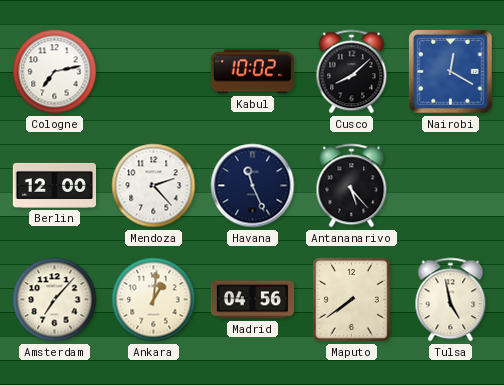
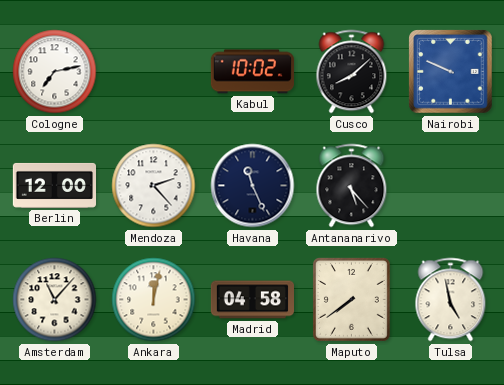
Nairobi: 12:20 -> 9:49 (451, 72)
Amsterdam: 7:07 -> 11:07 (55, 300)
Ankara: 1:01 -> 12:02 (154, 300)
Madrid: 04:56 -> 04:58 (252, 300)
